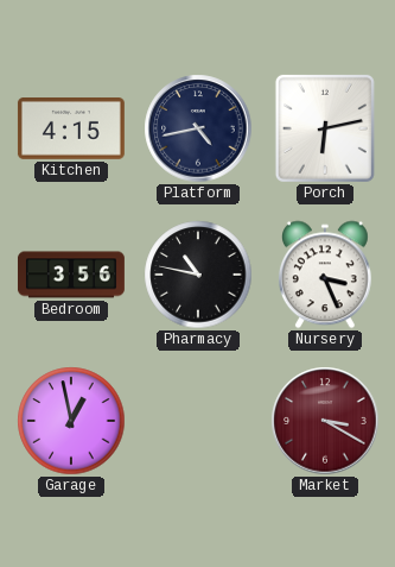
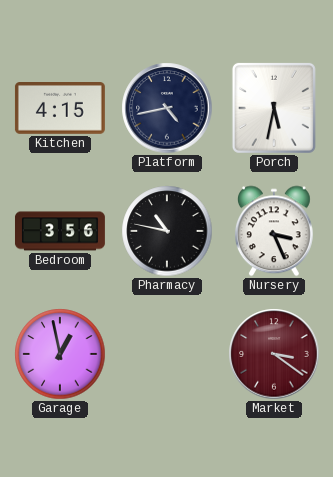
Porch: 6:13 -> 5:32 (274, 108)
Market: 3:20 -> 3:21 (274, 354)
